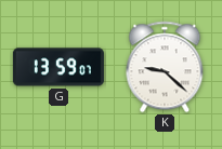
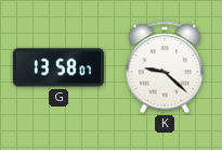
G: 13:59 -> 13:58 (58, 67)
